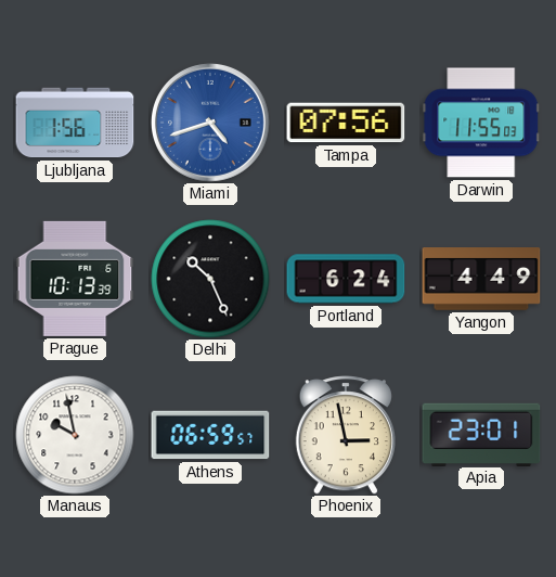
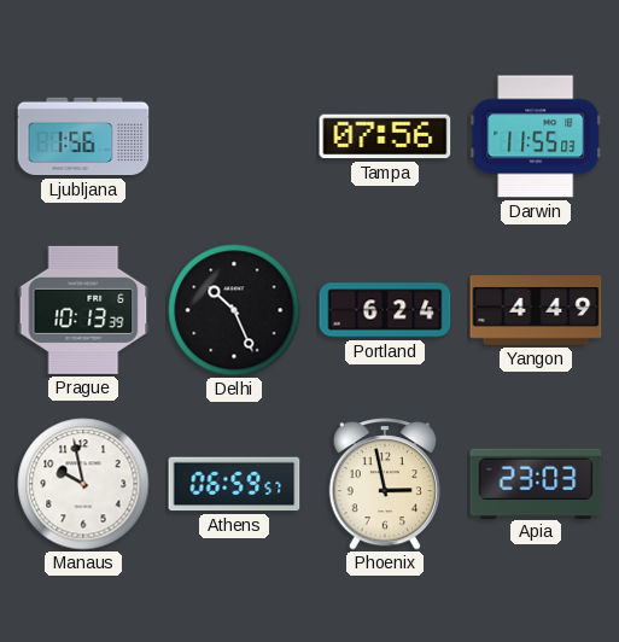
Miami: 4:42 -> none (210, 123)
Apia: 23:01 -> 23:03 (536, 483)
